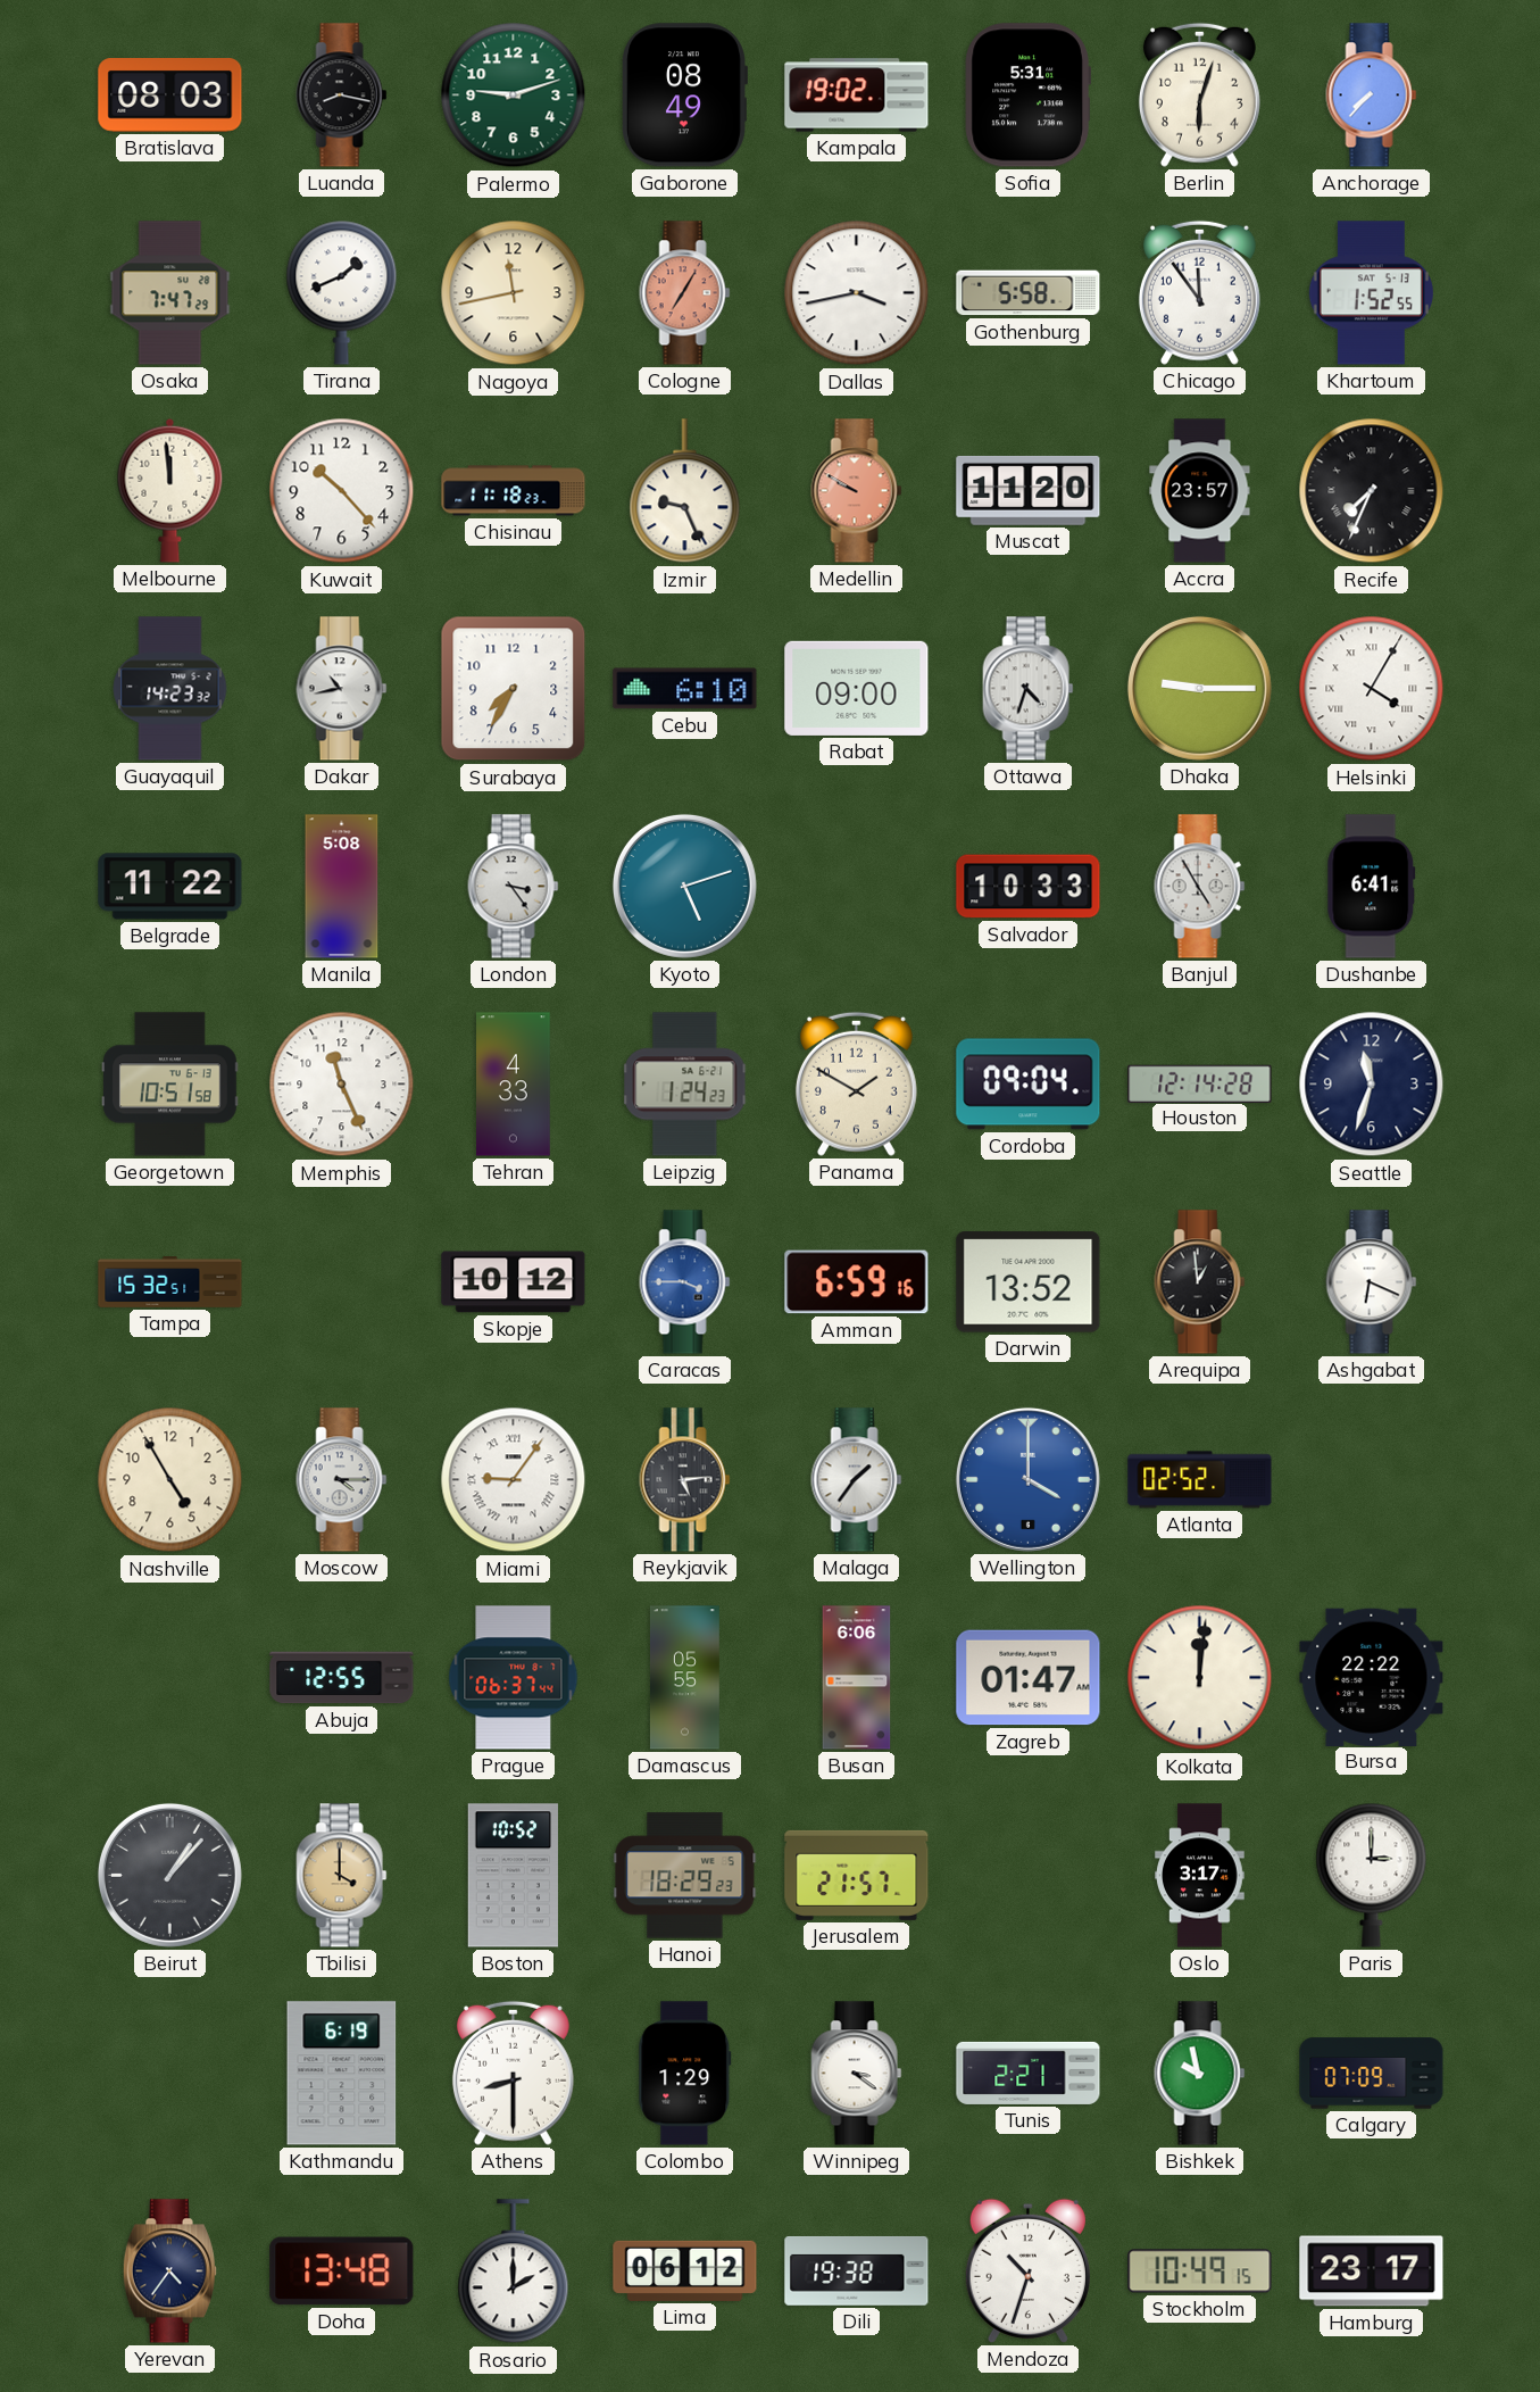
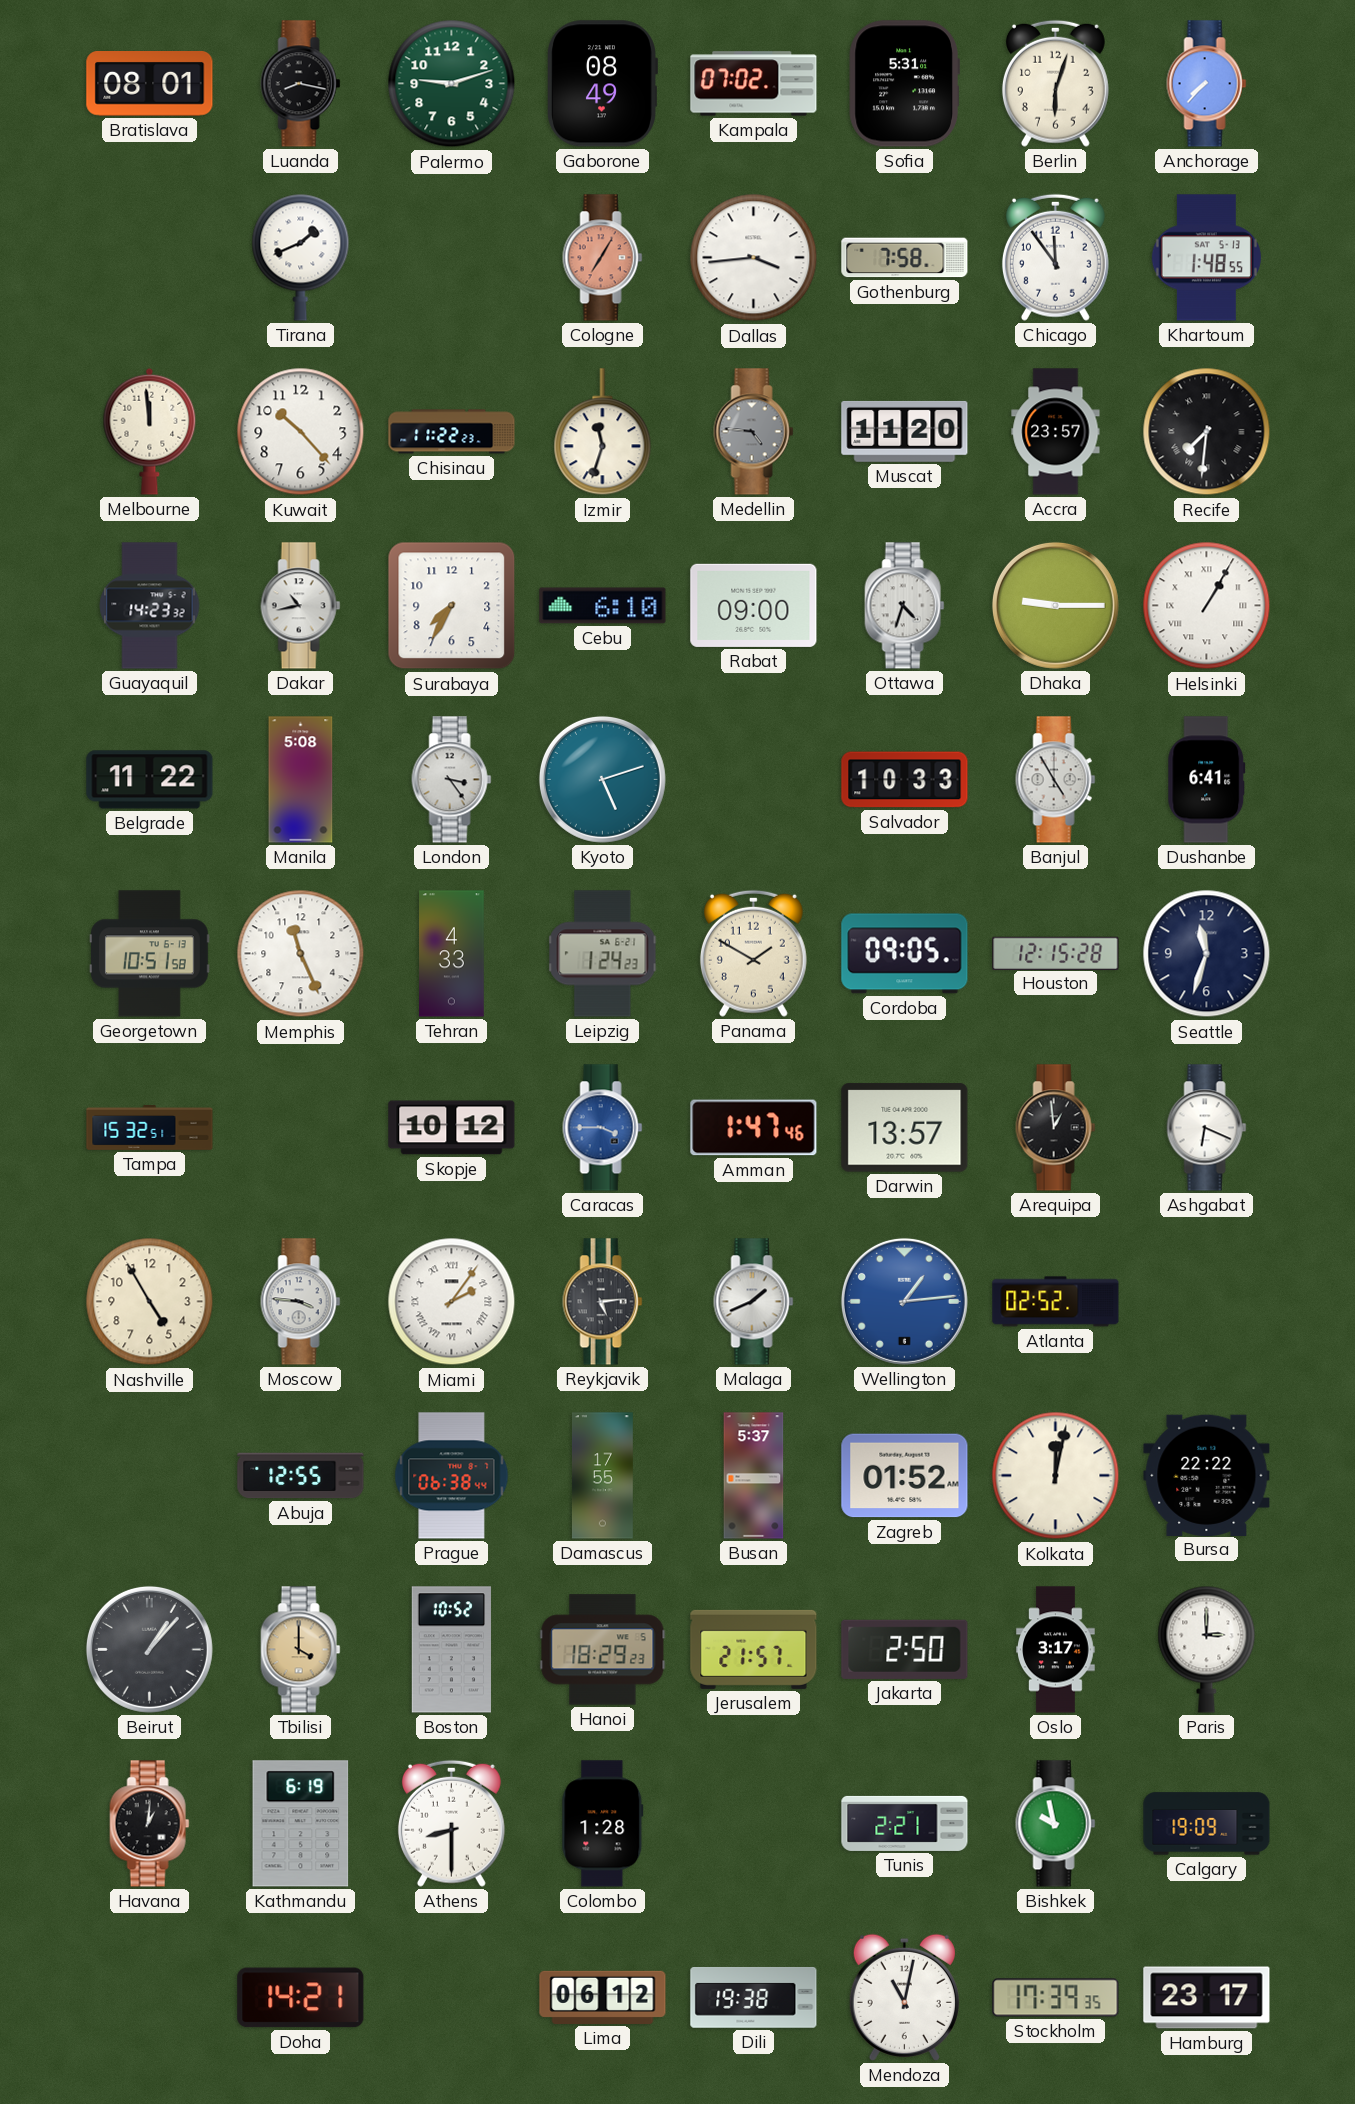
Bratislava: 08:03 -> 08:01 (150, 84)
Kampala: 19:02 -> 07:02 (754, 84)
Osaka: 7:47 -> none (170, 293)
Nagoya: 11:43 -> none (514, 293)
Dallas: 3:43 -> 3:44 (754, 258)
Gothenburg: 5:58 -> 7:58 (905, 258)
Khartoum: 1:52 -> 1:48 (1206, 258)
Chisinau: 11:18 -> 11:22 (452, 432)
Izmir: 9:26 -> 11:33 (603, 432)
Medellin: 9:50 -> 4:46 (754, 432)
Medellin dial: salmon -> grey (754, 432)
Recife: 7:34 -> 7:31 (1207, 432)
Helsinki: 4:05 -> 1:05 (1207, 606)
Cordoba: 09:04 -> 09:05 (905, 954)
Houston: 12:14 -> 12:15 (1056, 953)
Amman: 6:59 -> 1:47 (754, 1128)
Darwin: 13:52 -> 13:57 (905, 1128)
Moscow: 4:15 -> 3:46 (301, 1302)
Miami: 9:06 -> 2:06 (452, 1302)
Malaga: 1:36 -> 1:41 (754, 1302)
Wellington: 4:00 -> 1:14 (904, 1301)
Prague: 06:37 -> 06:38 (452, 1476)
Damascus: 05:55 -> 17:55 (602, 1476)
Busan: 6:06 -> 5:37 (754, 1476)
Zagreb: 01:47 -> 01:52 (905, 1476)
Kolkata: 12:01 -> 12:02 (1056, 1476)
Jakarta: none -> 2:50 (905, 1649)
Havana: none -> 1:01 (150, 1824)
Colombo: 1:29 -> 1:28 (603, 1824)
Winnipeg: 3:21 -> none (857, 2074)
Calgary: 07:09 -> 19:09 (1207, 1824)
Yerevan: 4:36 -> none (169, 2271)
Doha: 13:48 -> 14:21 (301, 1998)
Rosario: 2:00 -> none (514, 2271)
Mendoza: 10:33 -> 11:02 (904, 1997)
Stockholm: 10:49 -> 17:39 (1056, 1998)
